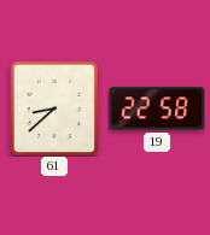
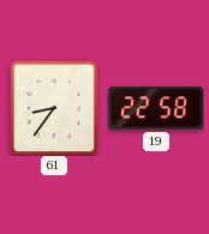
61: 8:38 -> 8:36 (54, 108)
